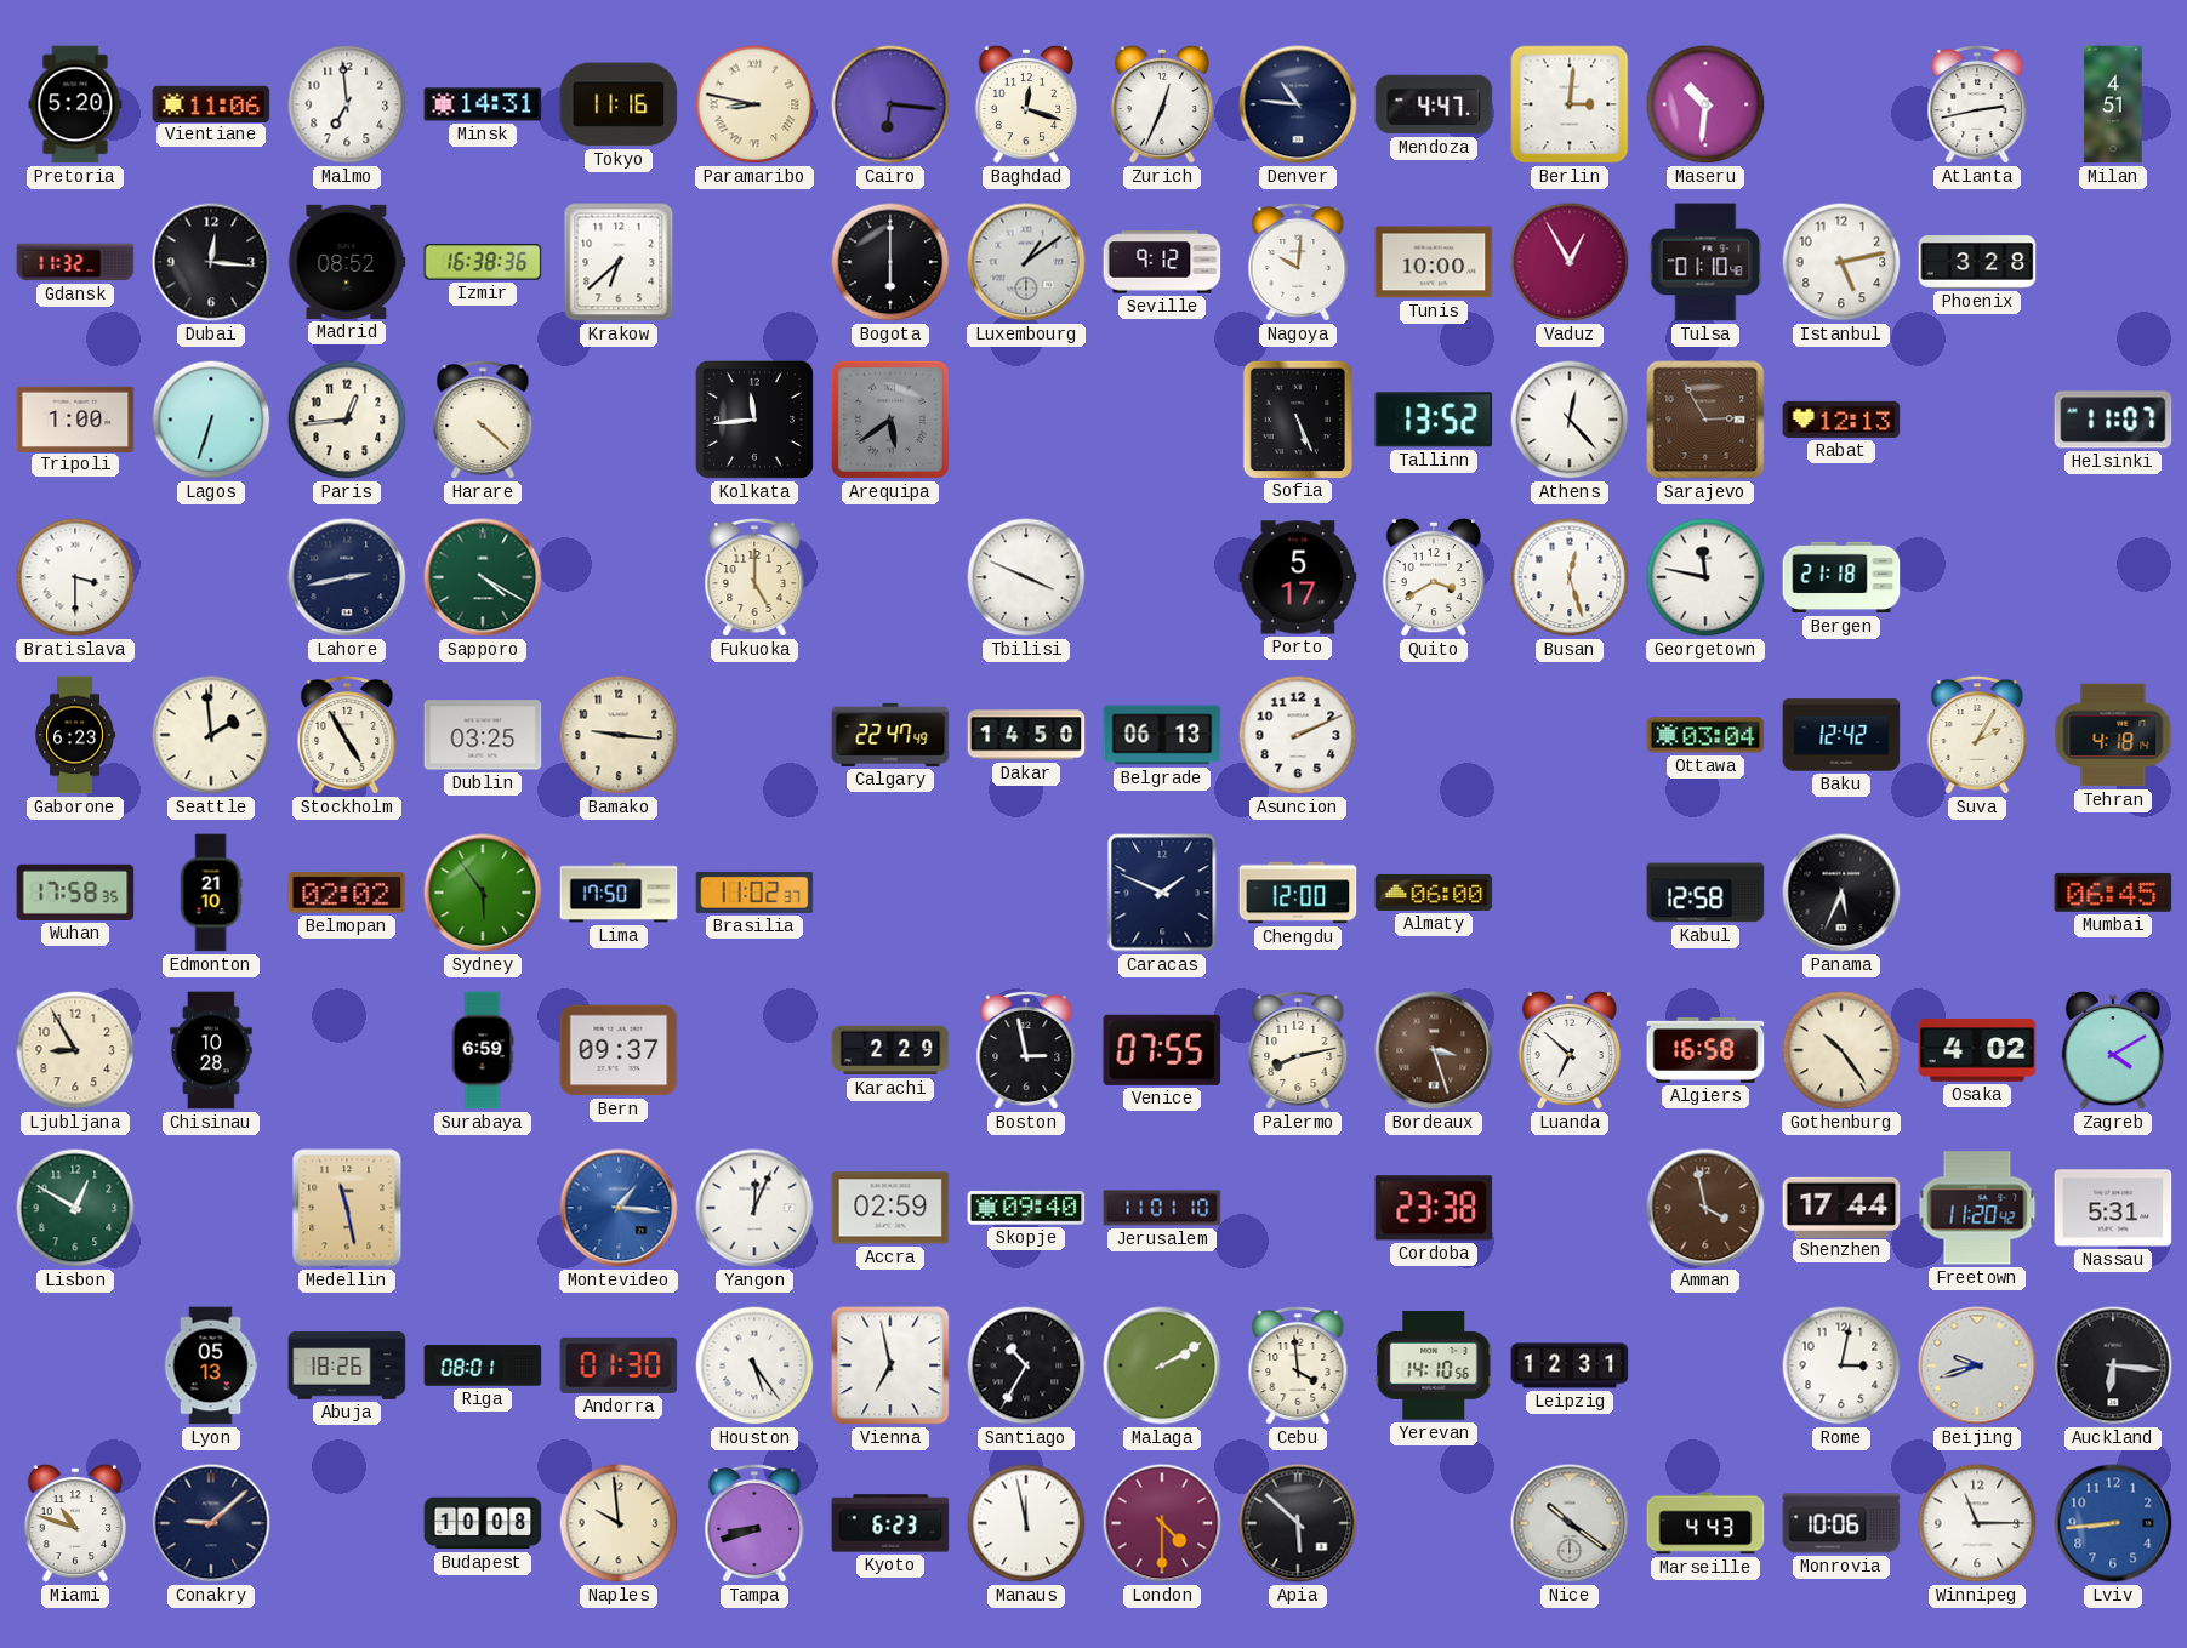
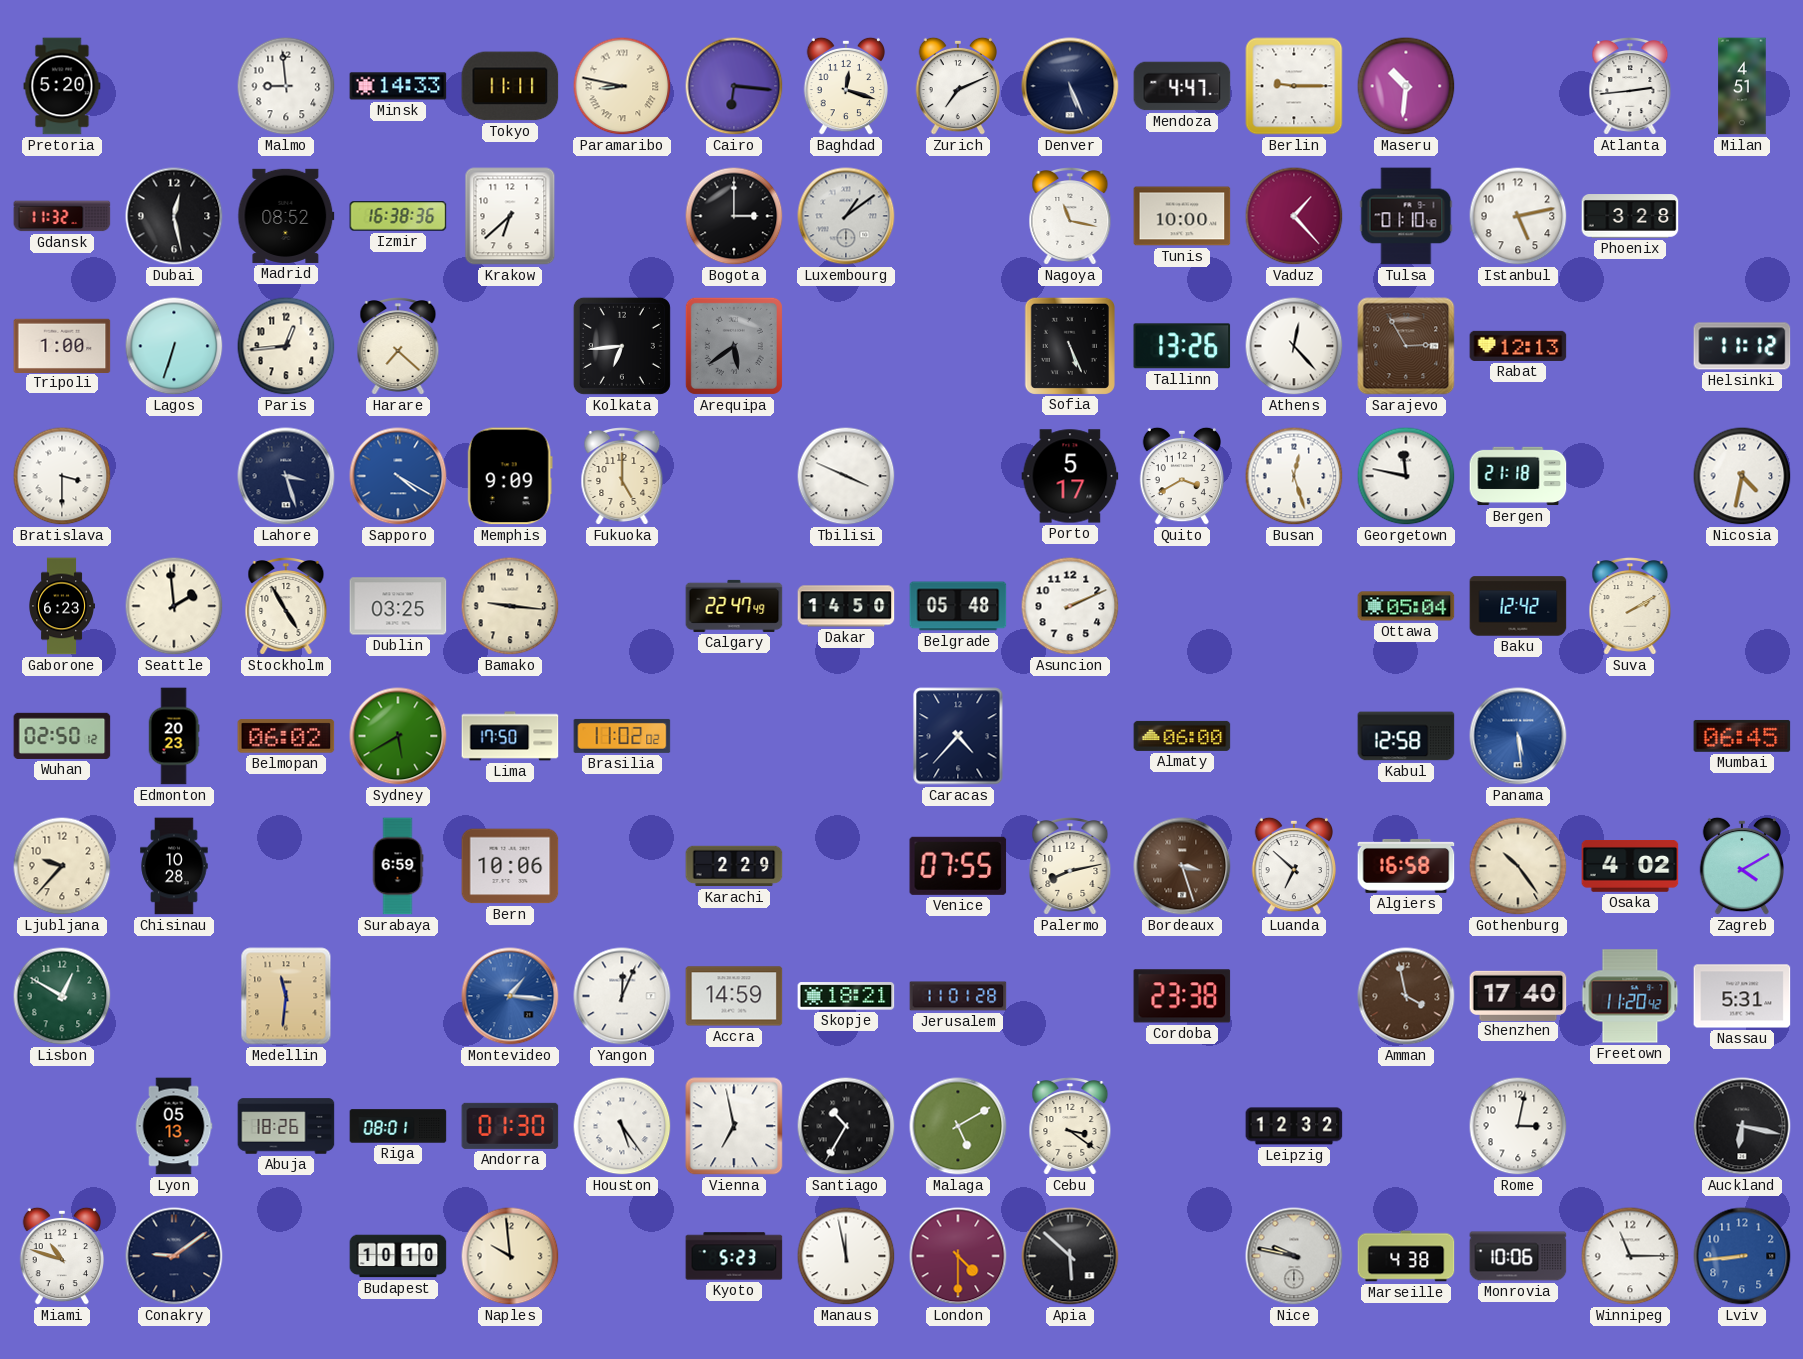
Vientiane: 11:06 -> none (211, 103)
Malmo: 6:59 -> 8:59 (286, 86)
Minsk: 14:31 -> 14:33 (398, 86)
Tokyo: 11:16 -> 11:11 (510, 86)
Zurich: 12:34 -> 7:11 (958, 86)
Denver: 10:46 -> 5:26 (1070, 86)
Berlin: 3:01 -> 9:15 (1294, 86)
Atlanta: 2:43 -> 2:44 (1630, 87)
Dubai: 12:16 -> 12:28 (174, 216)
Bogota: 6:00 -> 3:00 (734, 216)
Seville: 9:12 -> none (1162, 262)
Nagoya: 10:01 -> 11:17 (1070, 217)
Vaduz: 12:55 -> 1:23 (1294, 216)
Harare: 4:22 -> 7:22 (398, 347)
Kolkata: 11:44 -> 6:44 (622, 346)
Tallinn: 13:52 -> 13:26 (1182, 346)
Helsinki: 11:07 -> 11:12 (1742, 346)
Lahore: 2:43 -> 3:27 (286, 476)
Sapporo dial: green -> blue (398, 476)
Memphis: none -> 9:09 (510, 476)
Nicosia: none -> 4:32 (1742, 476)
Belgrade: 06:13 -> 05:48 (958, 606)
Ottawa: 03:04 -> 05:04 (1406, 606)
Suva: 2:05 -> 2:10 (1630, 607)
Tehran: 4:18 -> none (2113, 735)
Wuhan: 17:58 -> 02:50 (62, 736)
Edmonton: 21:10 -> 20:23 (174, 736)
Belmopan: 02:02 -> 06:02 (286, 736)
Sydney: 5:54 -> 5:40 (398, 736)
Brasilia: 11:02:37 -> 11:02:02 (622, 736)
Caracas: 1:49 -> 4:37 (958, 736)
Chengdu: 12:00 -> none (1298, 893)
Panama: 5:34 -> 5:29 (1518, 736)
Panama dial: black -> blue (1518, 736)
Ljubljana: 8:55 -> 9:37 (62, 866)
Bern: 09:37 -> 10:06 (510, 866)
Boston: 2:58 -> none (1026, 1051)
Medellin: 11:28 -> 11:31 (286, 996)
Accra: 02:59 -> 14:59 (734, 996)
Skopje: 09:40 -> 18:21 (846, 996)
Jerusalem: 11:01:10 -> 11:01:28 (958, 996)
Shenzhen: 17:44 -> 17:40 (1518, 995)
Malaga: 2:10 -> 5:10 (958, 1126)
Cebu: 3:59 -> 3:21 (1070, 1127)
Yerevan: 14:10 -> none (1434, 1365)
Leipzig: 12:31 -> 12:32 (1294, 1126)
Beijing: 9:42 -> none (1977, 1365)
Auckland: 6:16 -> 6:17 (1742, 1126)
Conakry: 9:08 -> 9:09 (174, 1256)
Budapest: 10:08 -> 10:10 (398, 1256)
Tampa: 8:42 -> none (754, 1524)
Kyoto: 6:23 -> 5:23 (734, 1256)
Nice: 10:21 -> 9:47 (1294, 1256)
Marseille: 4:43 -> 4:38 (1406, 1256)
